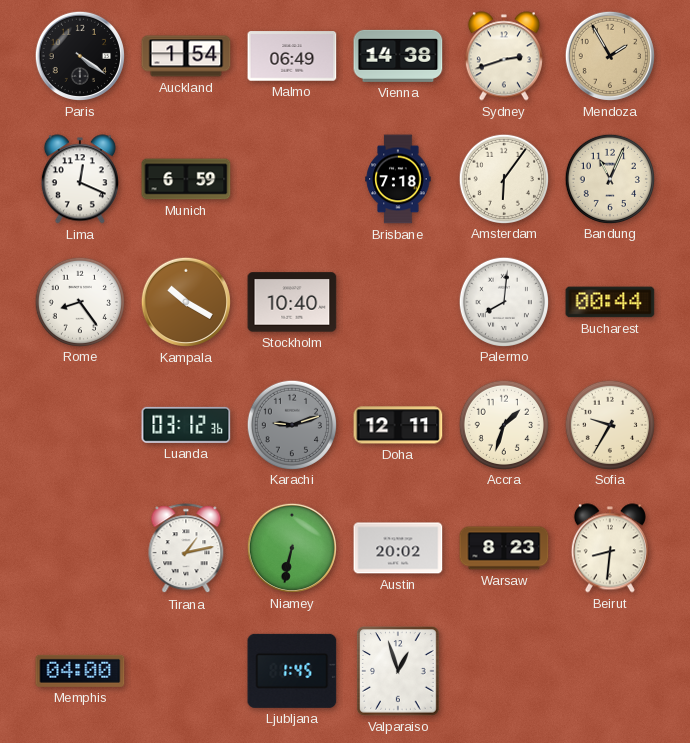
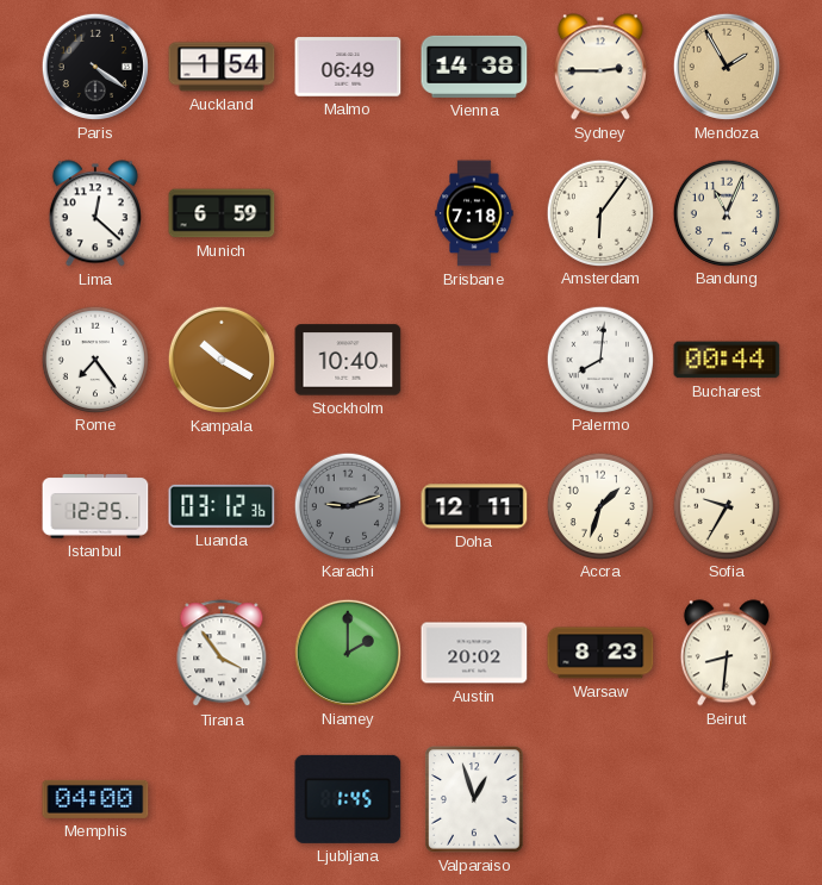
Sydney: 2:42 -> 2:45 (600, 67)
Lima: 12:19 -> 12:22 (95, 213)
Rome: 8:24 -> 7:24 (94, 359)
Istanbul: none -> 12:25 (95, 506)
Tirana: 1:13 -> 3:54 (222, 654)
Niamey: 6:32 -> 2:00 (347, 653)
